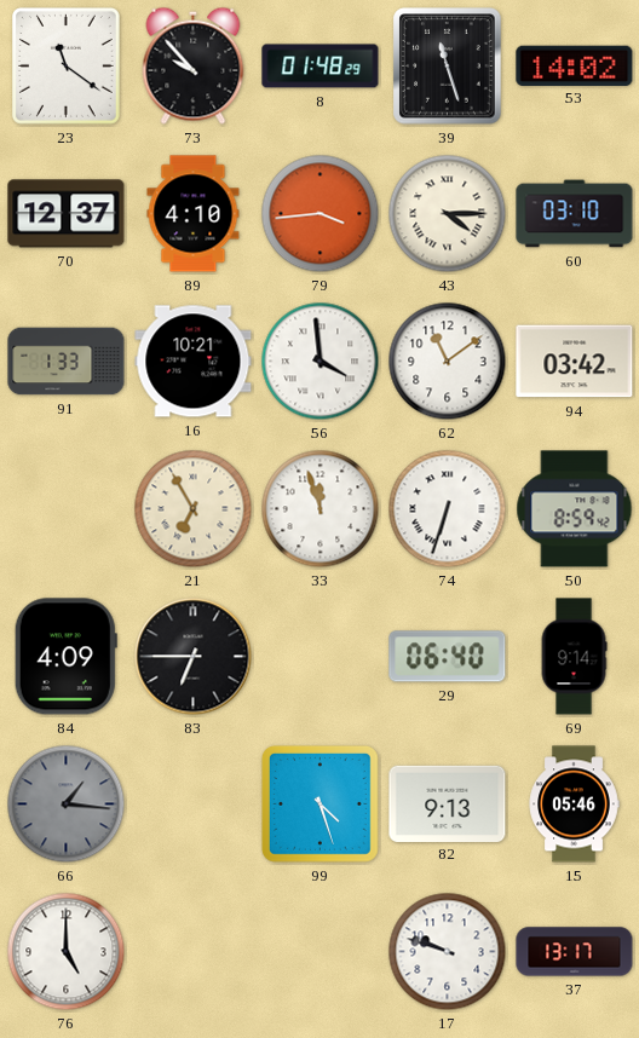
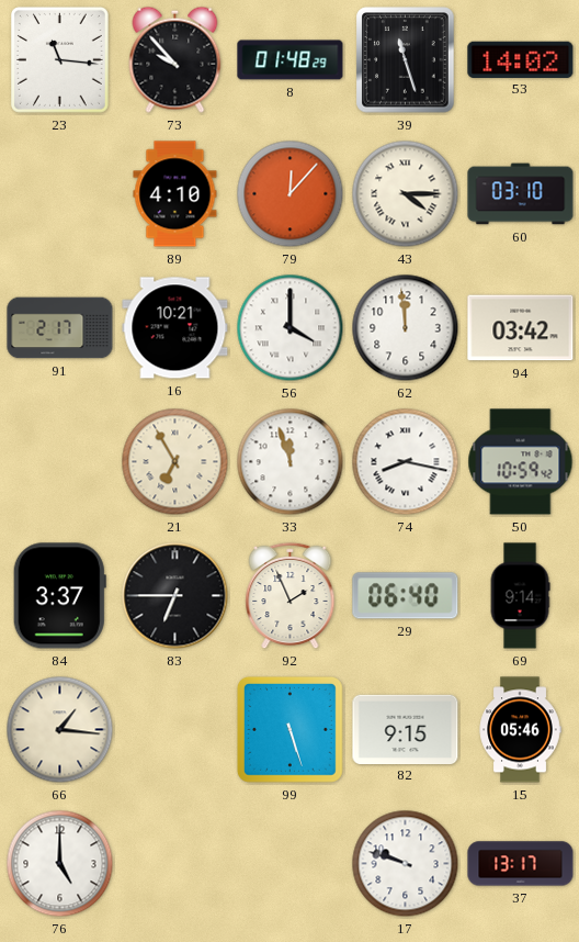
23: 11:21 -> 11:16 (59, 59)
70: 12:37 -> none (67, 214)
79: 3:44 -> 12:07 (291, 194)
91: 1:33 -> 2:17 (60, 328)
56: 3:59 -> 4:00 (291, 328)
62: 11:09 -> 11:59 (406, 328)
74: 6:33 -> 8:17 (406, 462)
50: 8:59 -> 10:59 (521, 462)
84: 4:09 -> 3:37 (59, 596)
92: none -> 1:56 (291, 596)
66 dial: grey -> cream (60, 730)
99: 4:27 -> 5:27 (289, 729)
82: 9:13 -> 9:15 (406, 729)
